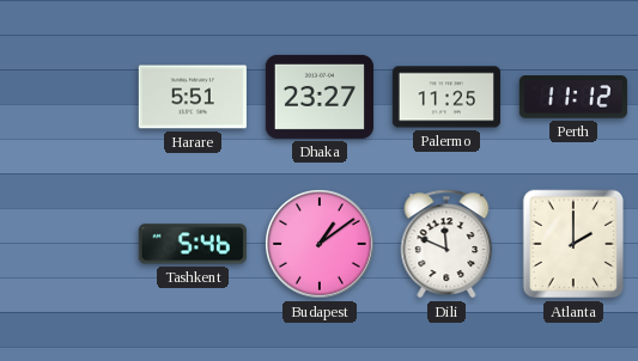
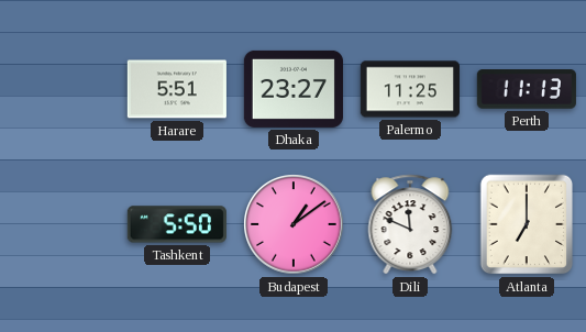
Perth: 11:12 -> 11:13 (527, 89)
Tashkent: 5:46 -> 5:50 (177, 224)
Atlanta: 2:00 -> 7:00 (527, 224)
